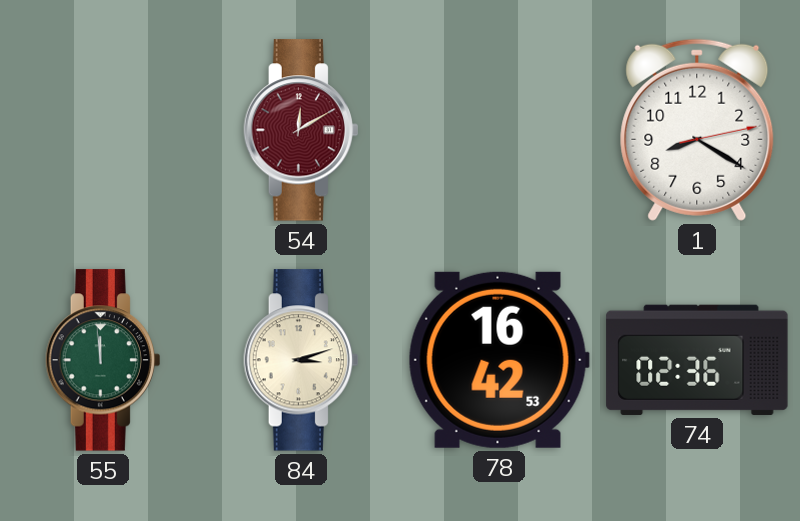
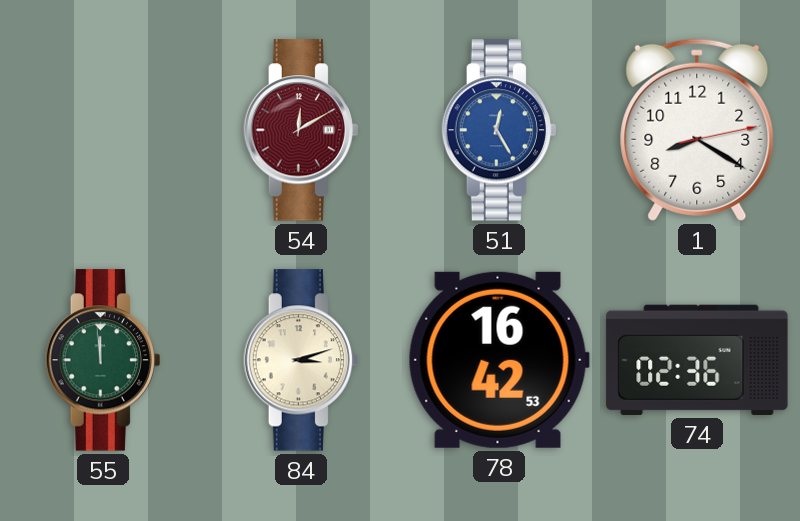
51: none -> 12:25 (498, 130)
